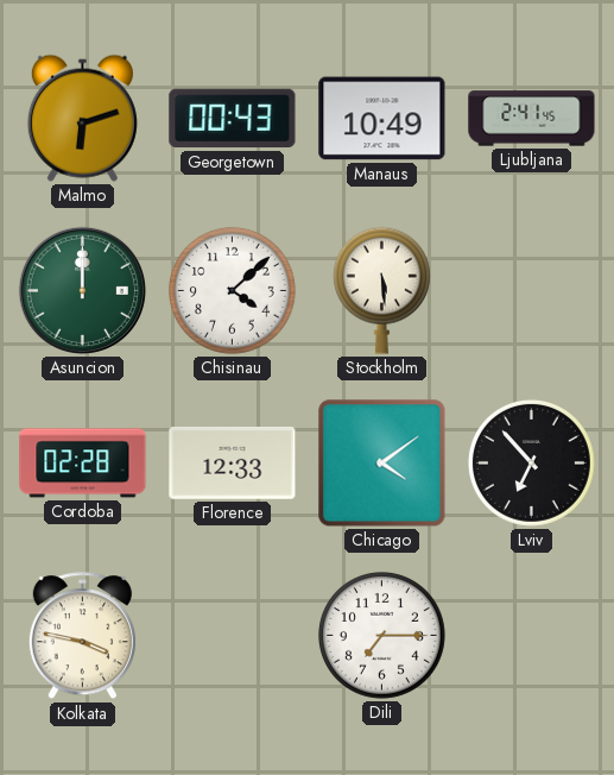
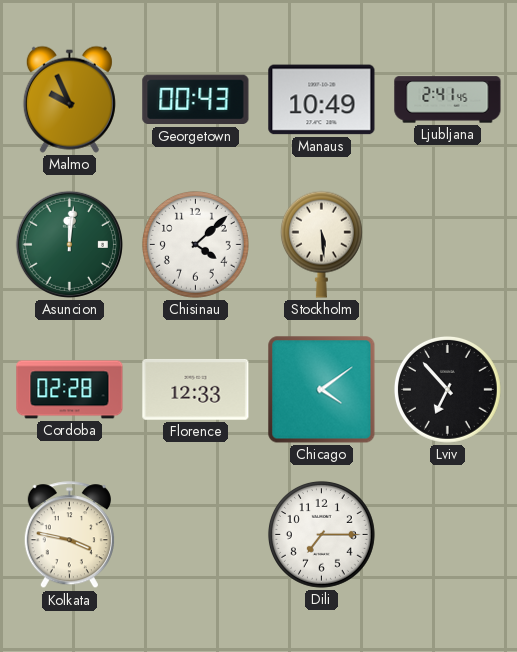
Malmo: 6:12 -> 9:56 (69, 99)
Asuncion: 12:00 -> 12:01 (69, 244)
